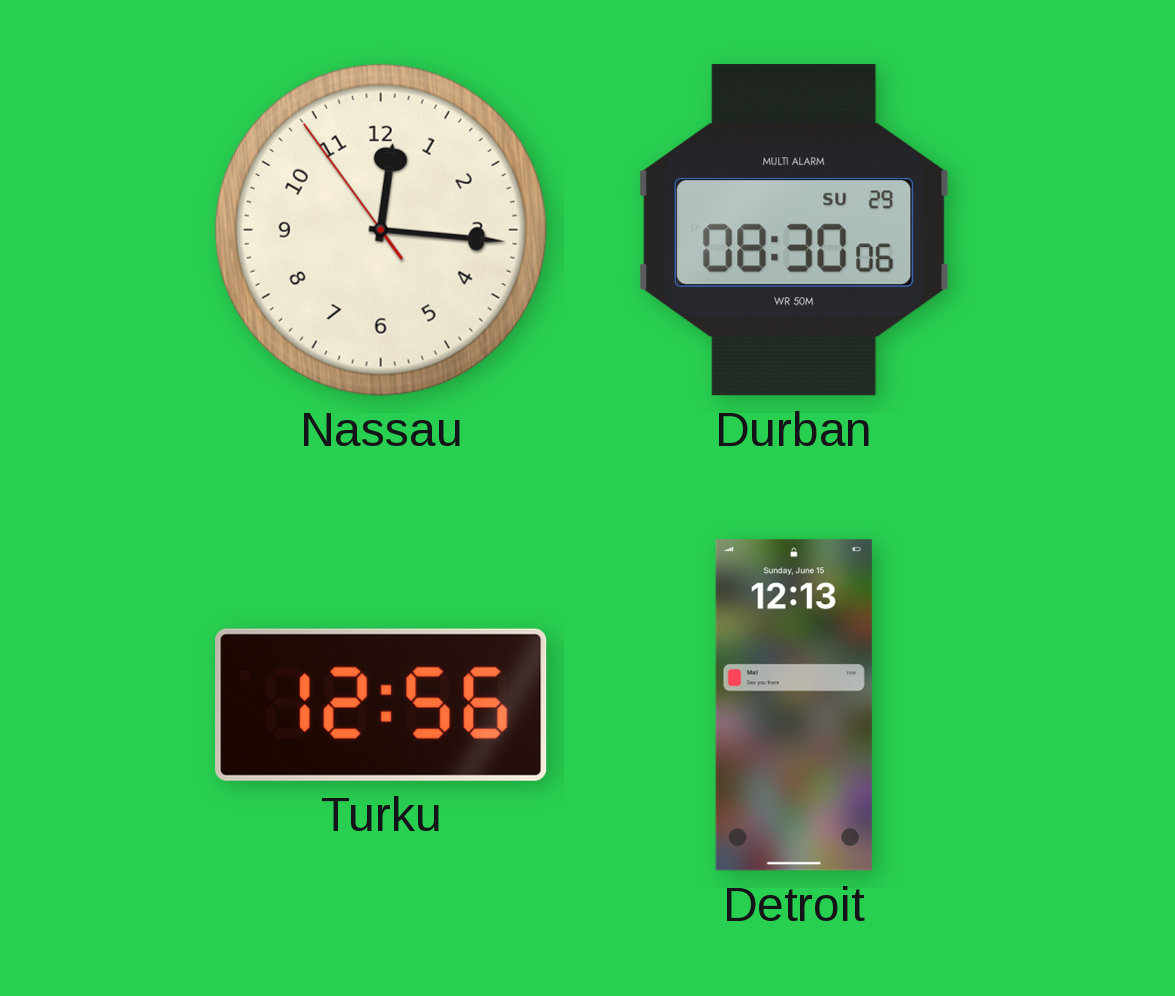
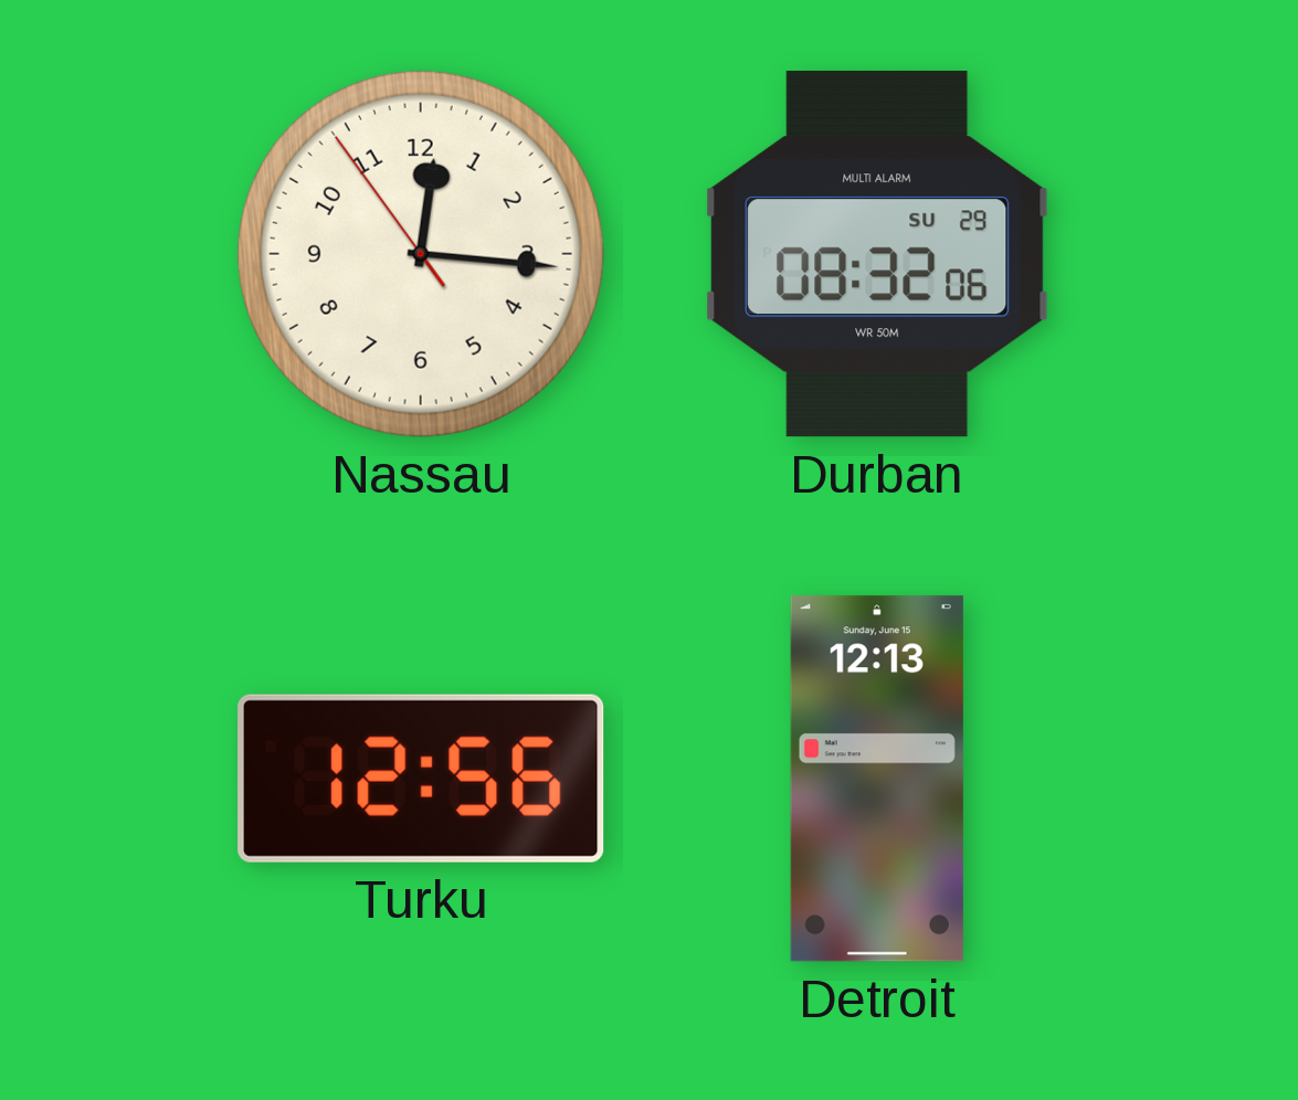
Durban: 08:30 -> 08:32 (877, 254)
